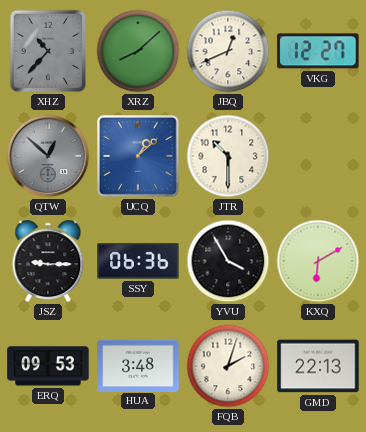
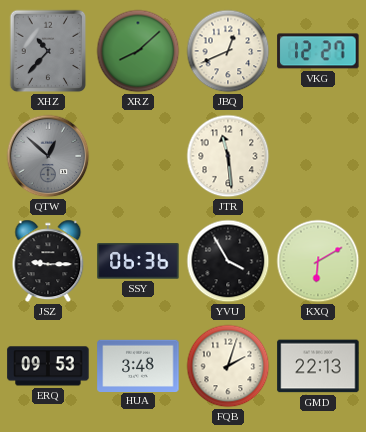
UCQ: 1:08 -> none (138, 156)
JTR: 10:30 -> 11:29 (228, 156)
